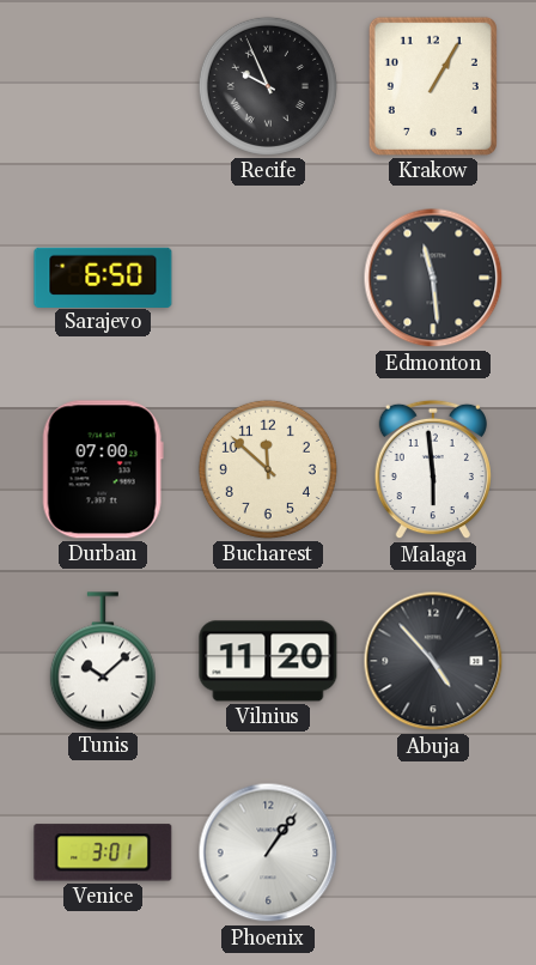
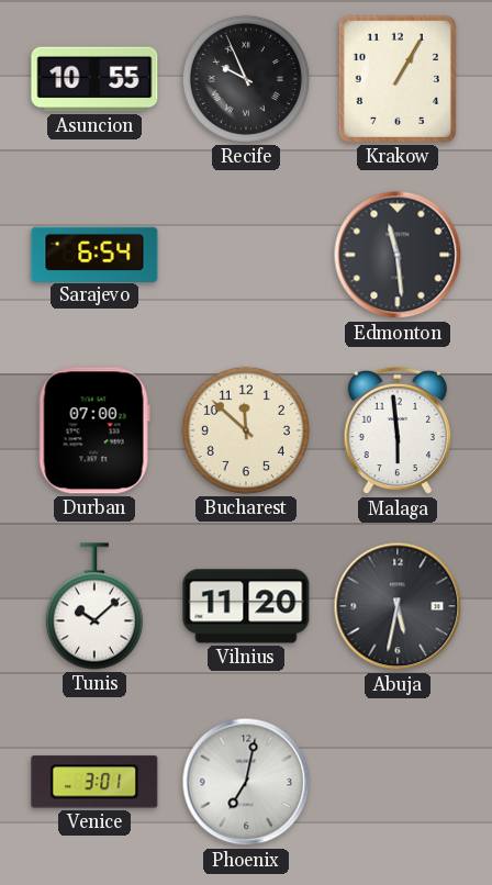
Asuncion: none -> 10:55 (94, 79)
Sarajevo: 6:50 -> 6:54 (94, 254)
Abuja: 4:53 -> 5:32 (398, 606)
Phoenix: 1:06 -> 7:02 (246, 782)
